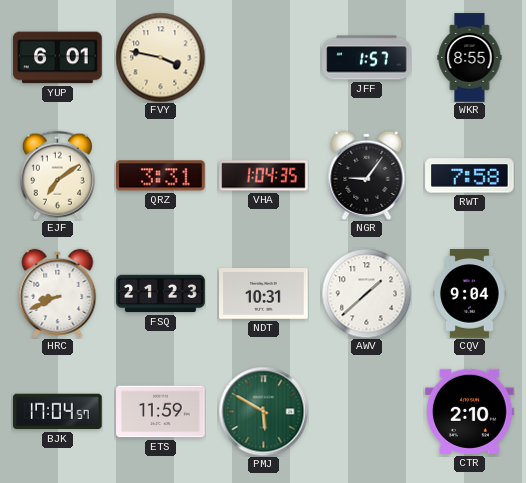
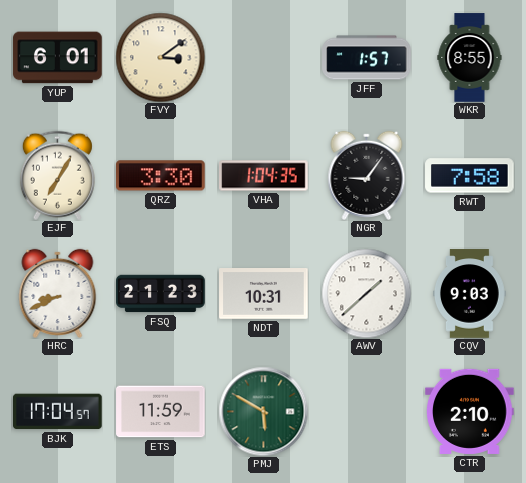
FVY: 3:47 -> 3:09 (160, 57)
EJF: 7:09 -> 7:05 (57, 175)
QRZ: 3:31 -> 3:30 (161, 176)
CQV: 9:04 -> 9:03 (470, 294)
